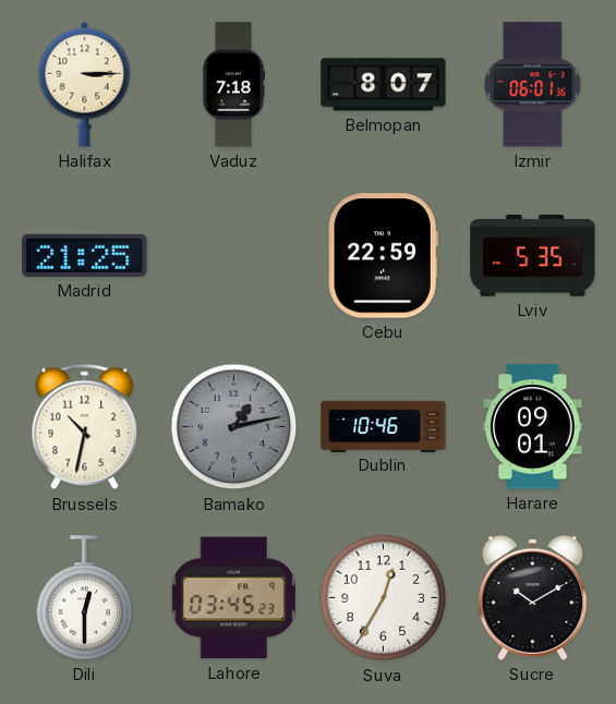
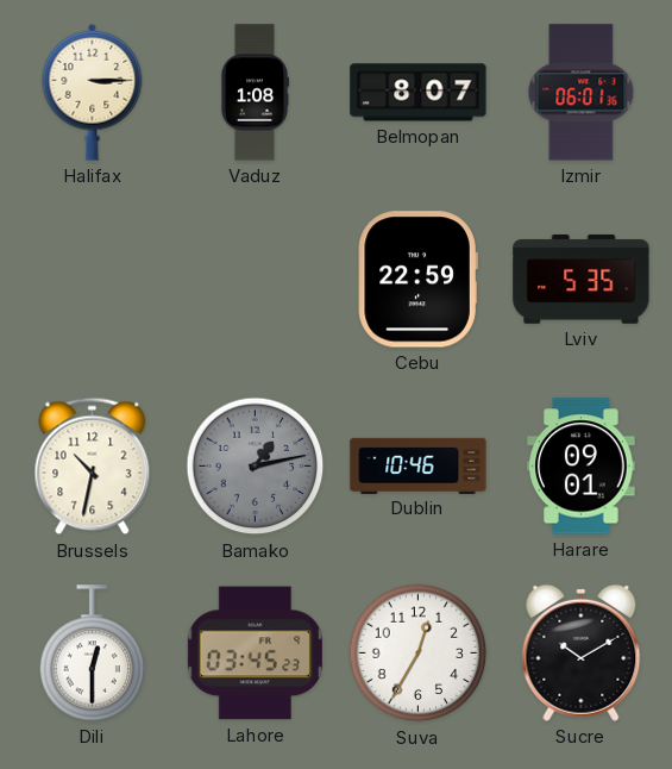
Vaduz: 7:18 -> 1:08 (253, 93)
Madrid: 21:25 -> none (85, 255)
